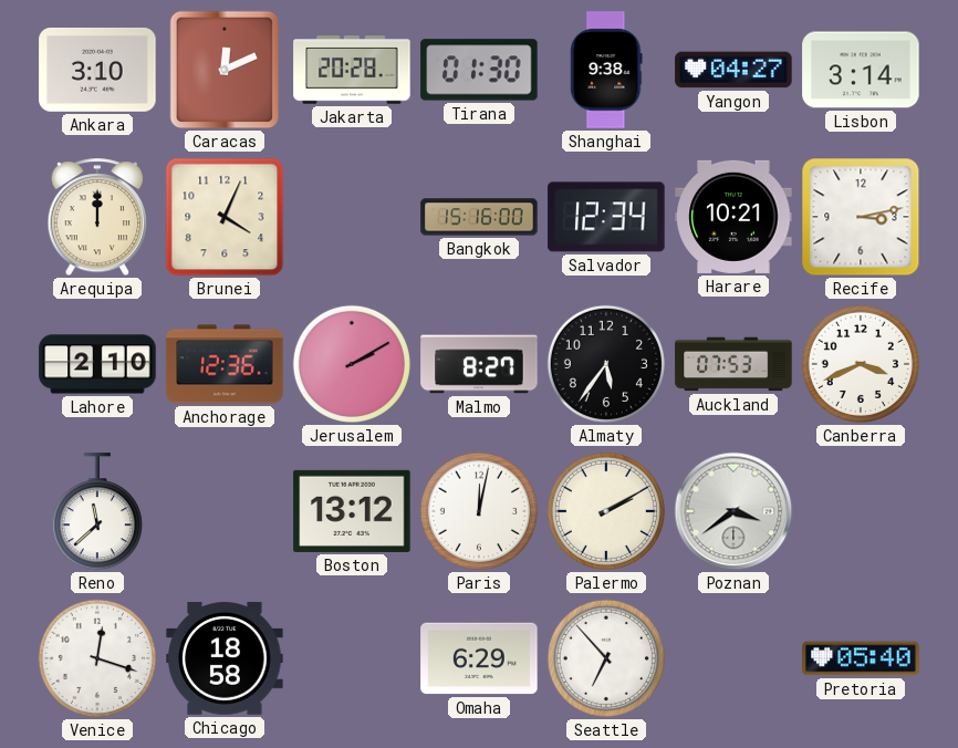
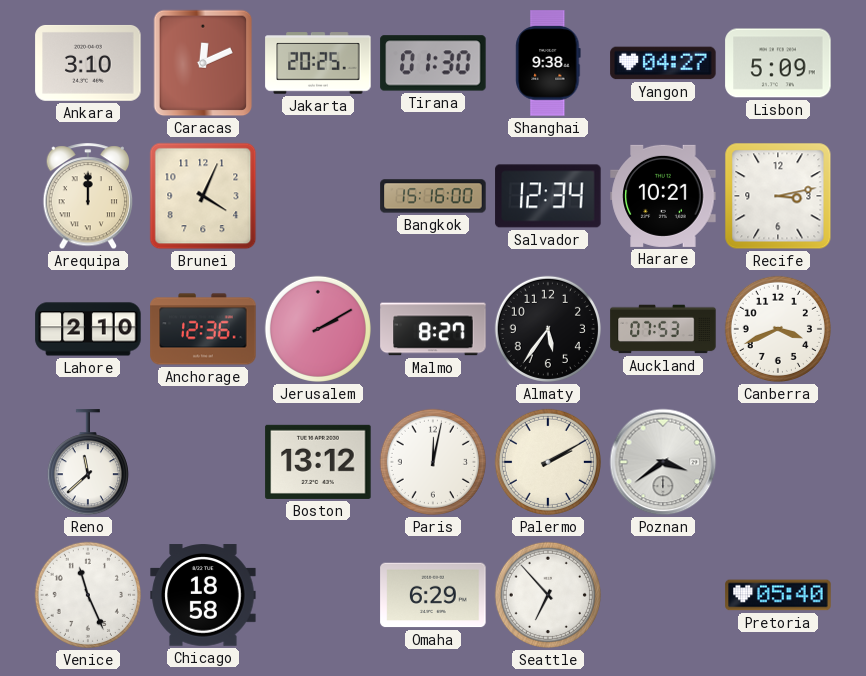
Jakarta: 20:28 -> 20:25 (318, 63)
Lisbon: 3:14 -> 5:09 (778, 63)
Venice: 12:18 -> 11:26 (88, 595)
